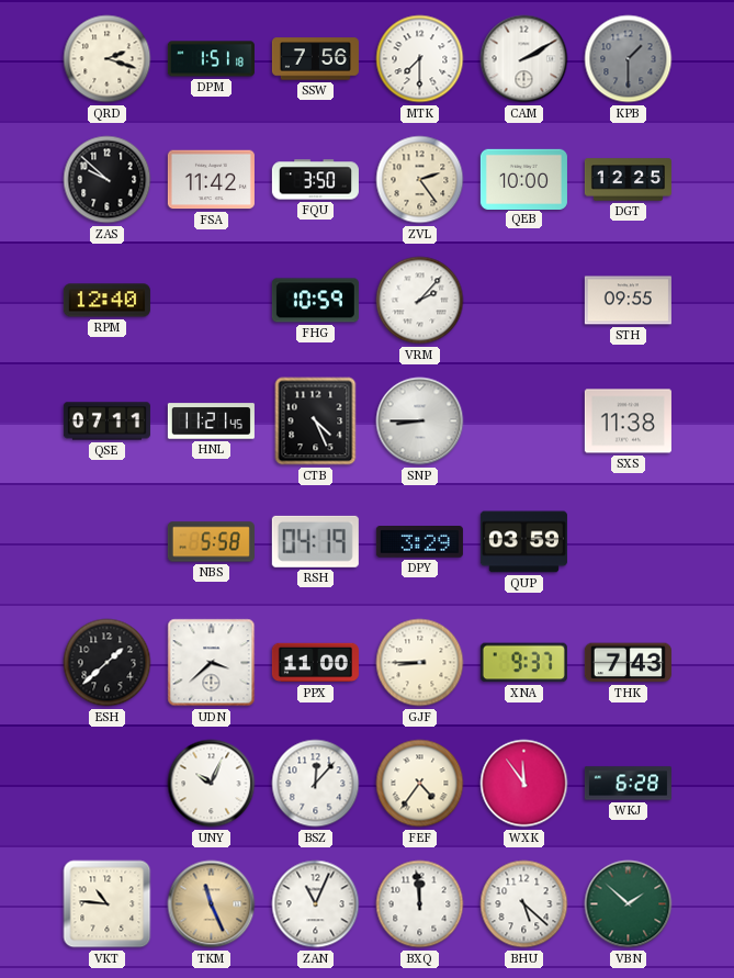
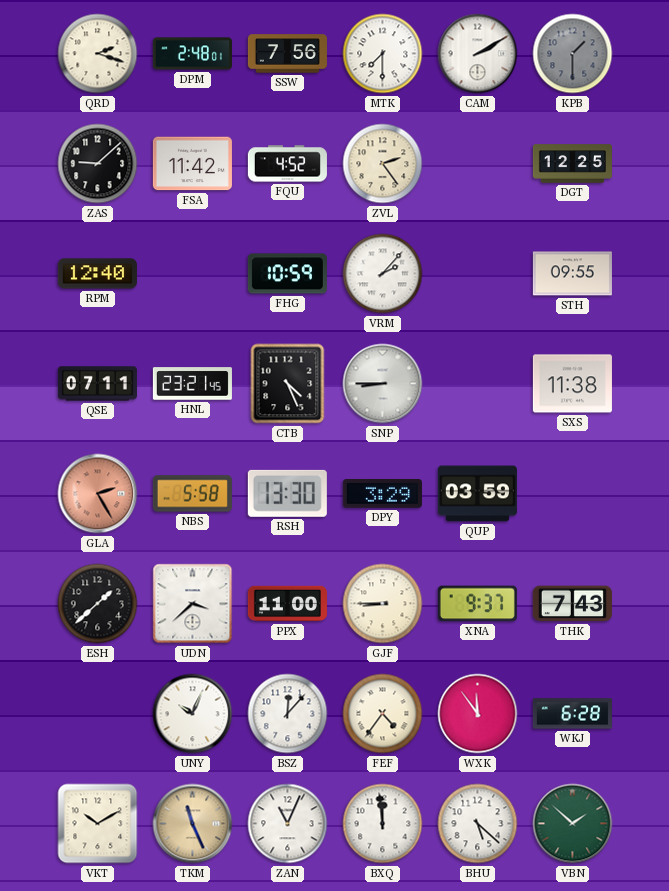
DPM: 1:51 -> 2:48 (192, 54)
ZAS: 9:52 -> 9:08 (98, 164)
FQU: 3:50 -> 4:52 (287, 164)
QEB: 10:00 -> none (523, 179)
HNL: 11:21 -> 23:21 (192, 384)
GLA: none -> 2:25 (98, 494)
RSH: 04:19 -> 13:30 (287, 493)
VKT: 10:46 -> 10:10 (98, 824)
